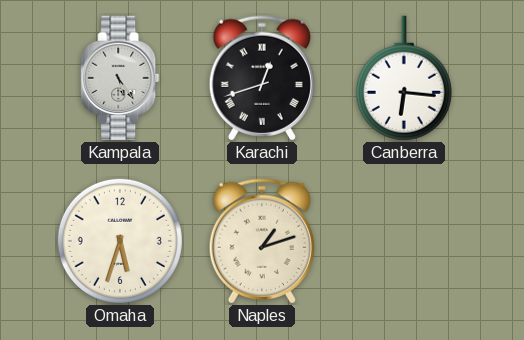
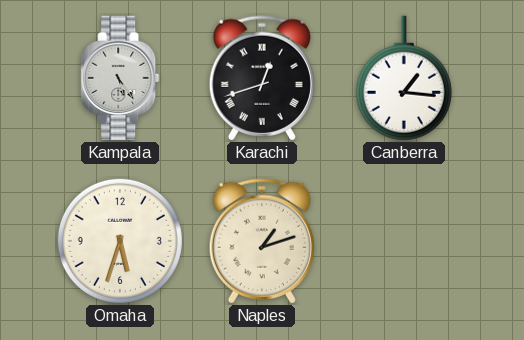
Canberra: 6:16 -> 1:16 (404, 78)
